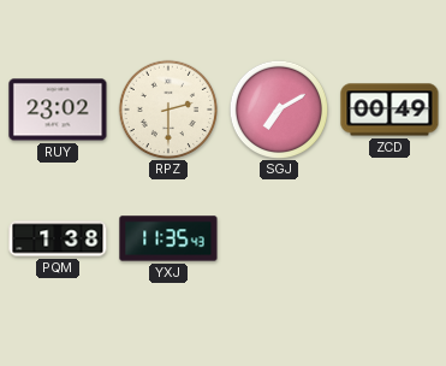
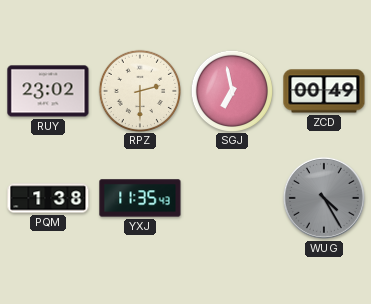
SGJ: 7:10 -> 6:58 (231, 90)
WUG: none -> 4:25 (324, 198)
